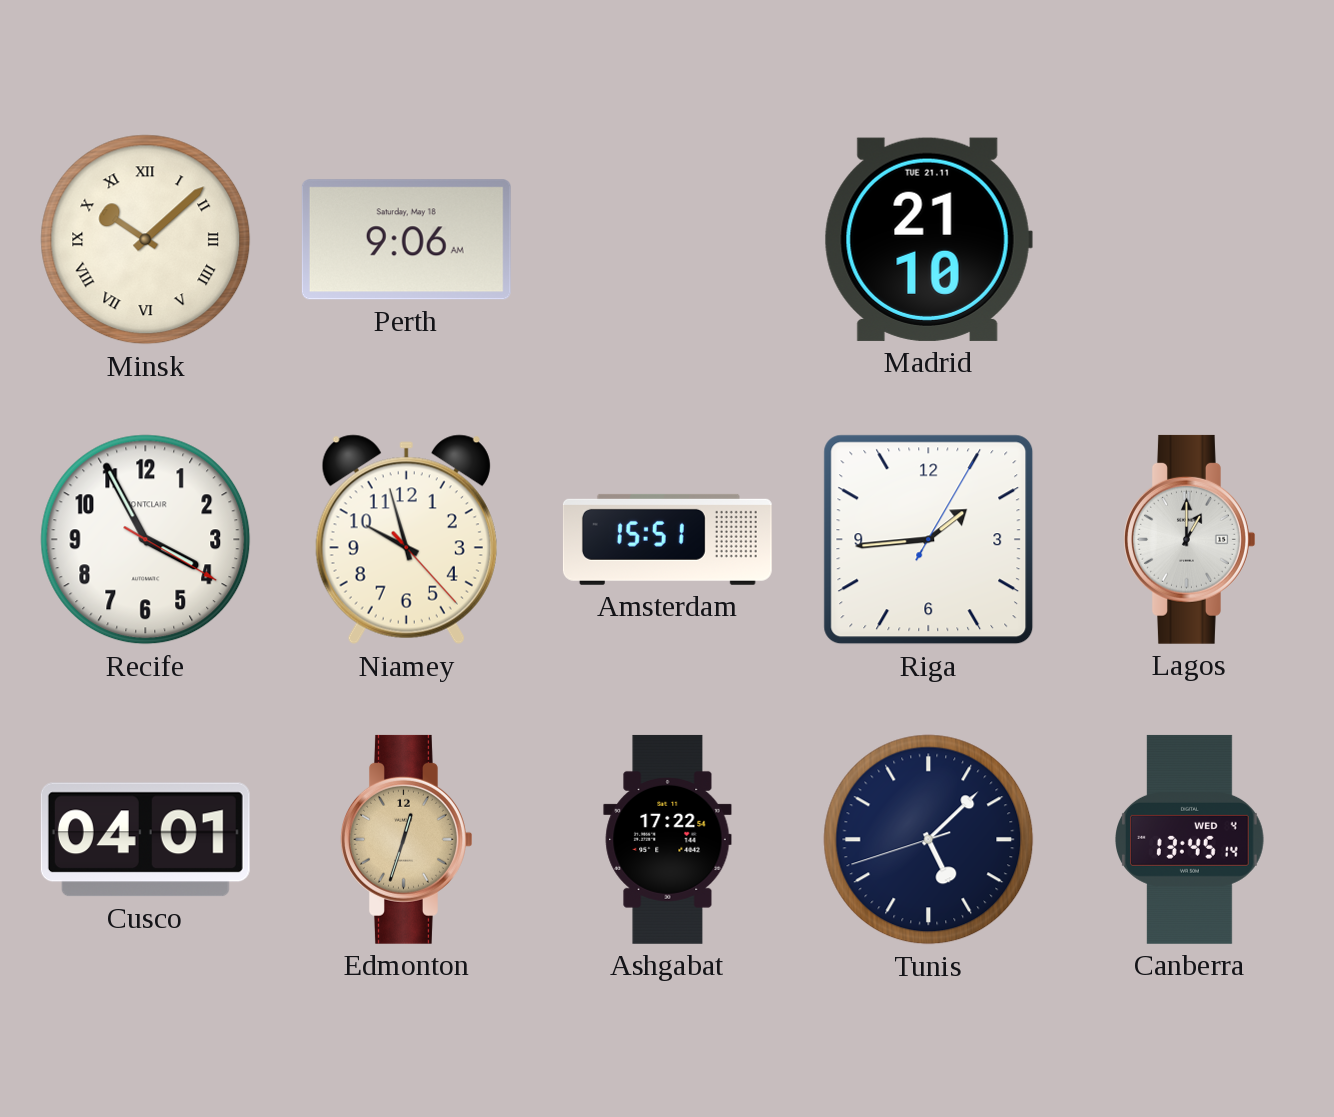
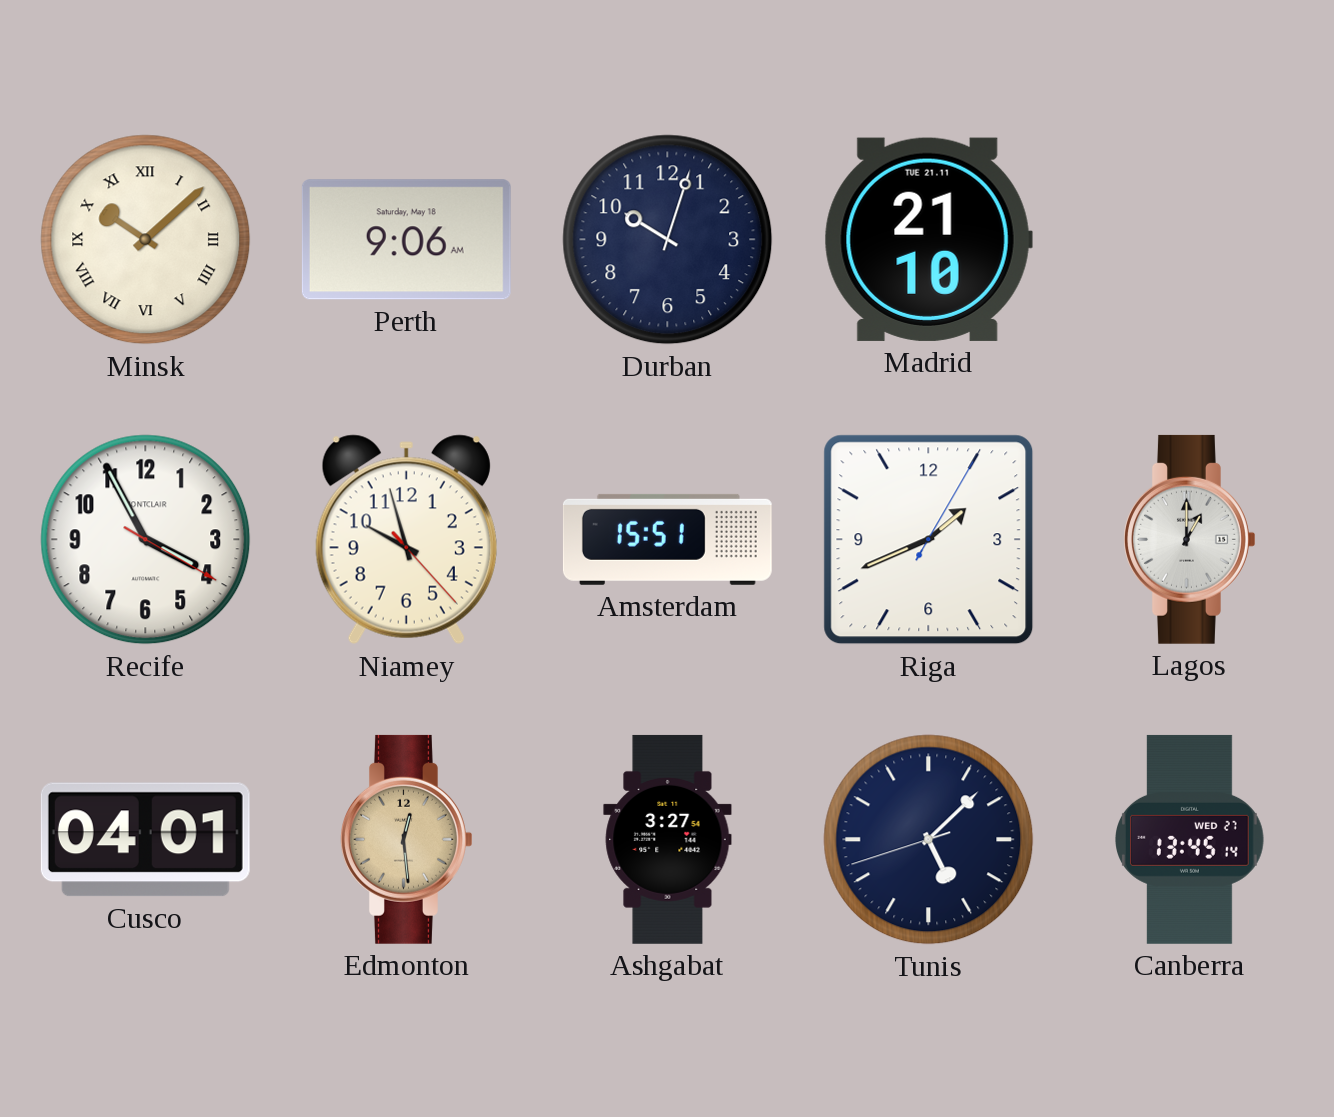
Durban: none -> 10:03 (668, 240)
Riga: 1:44 -> 1:41 (929, 540)
Edmonton: 12:33 -> 12:29 (407, 839)
Ashgabat: 17:22 -> 3:27 (668, 839)
Canberra date: WED 4 -> WED 27 (1190, 839)
